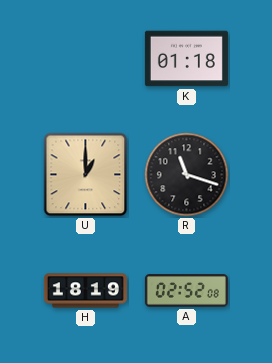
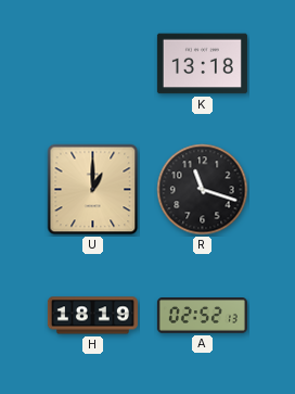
K: 01:18 -> 13:18 (202, 64)
A: 02:52:08 -> 02:52:13 (202, 316)
